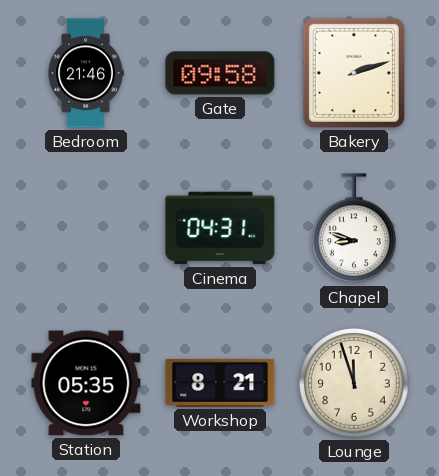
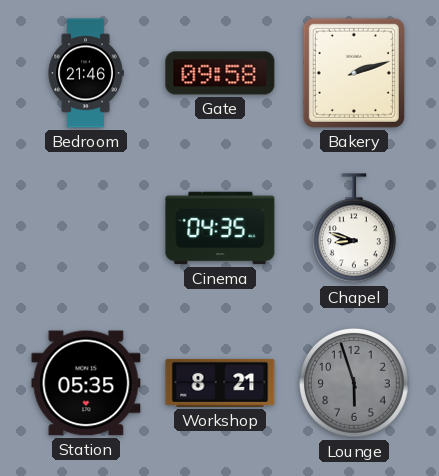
Cinema: 04:31 -> 04:35 (220, 228)
Lounge: 11:57 -> 5:57 (355, 384)
Lounge dial: cream -> grey (355, 384)
